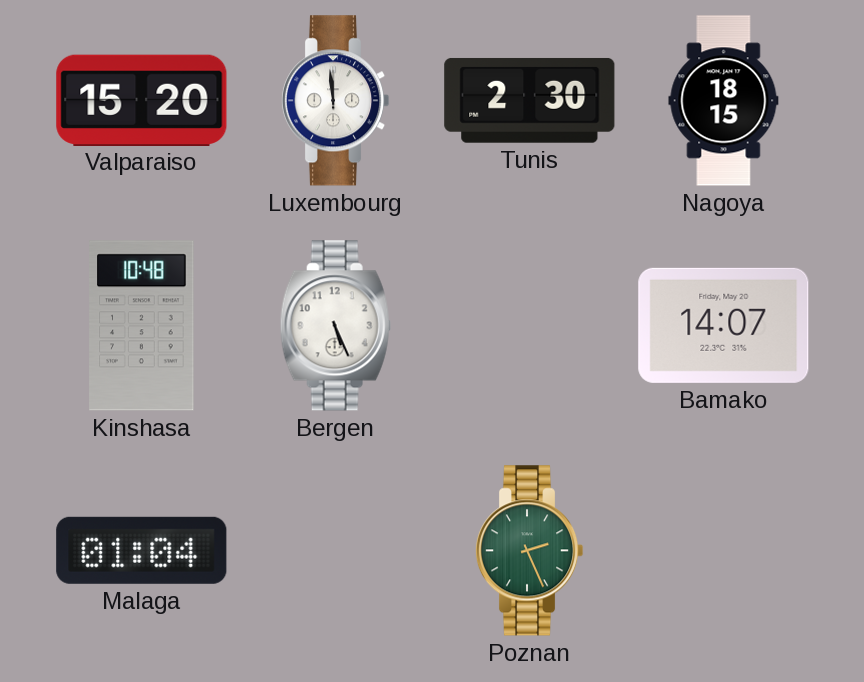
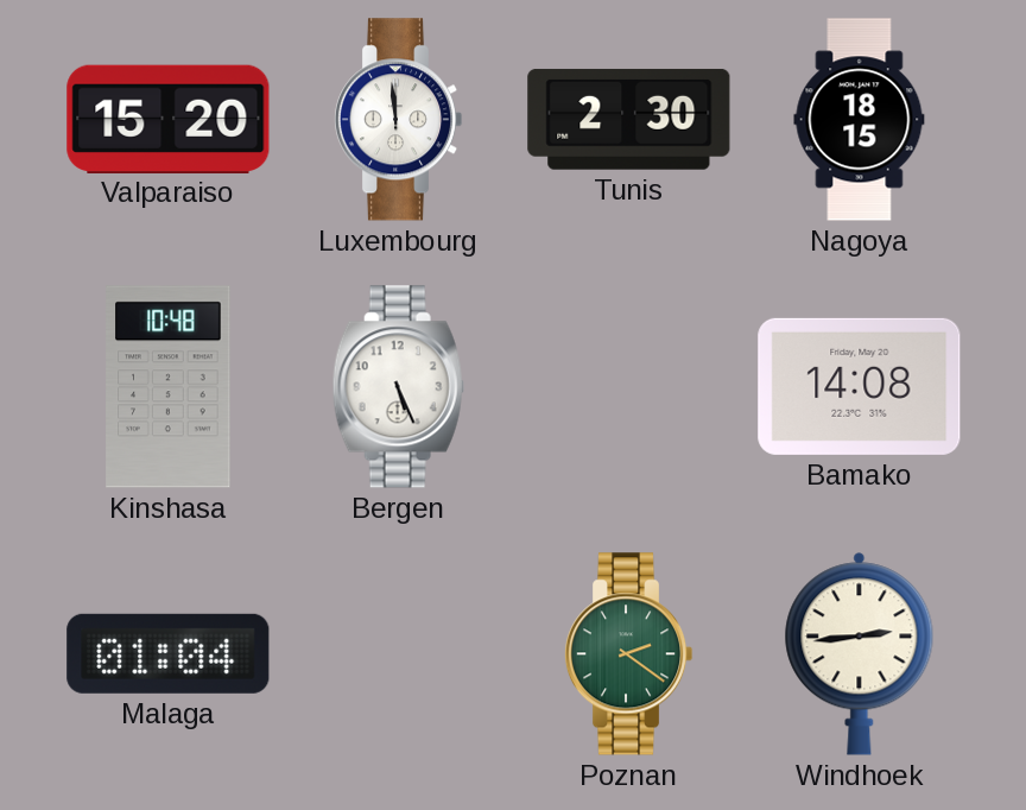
Bamako: 14:07 -> 14:08 (860, 386)
Poznan: 2:26 -> 2:21 (628, 654)
Windhoek: none -> 2:44 (860, 654)
